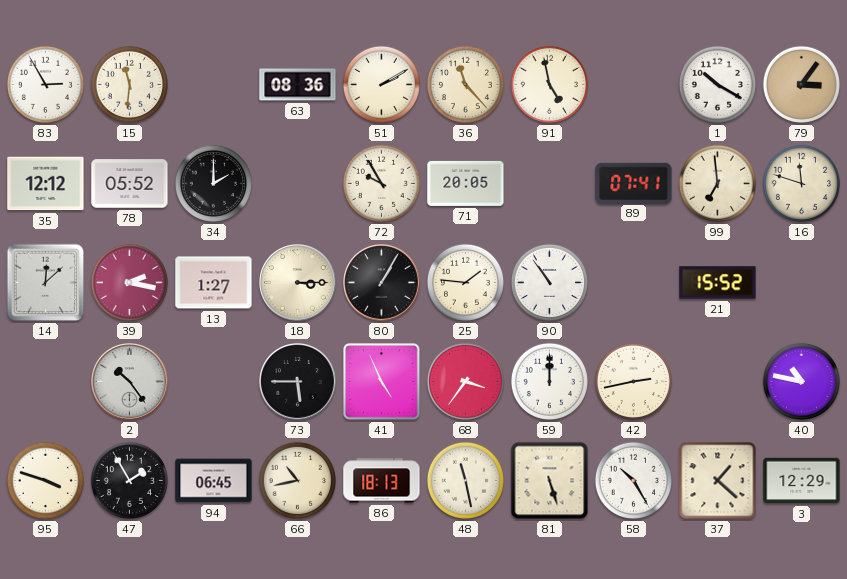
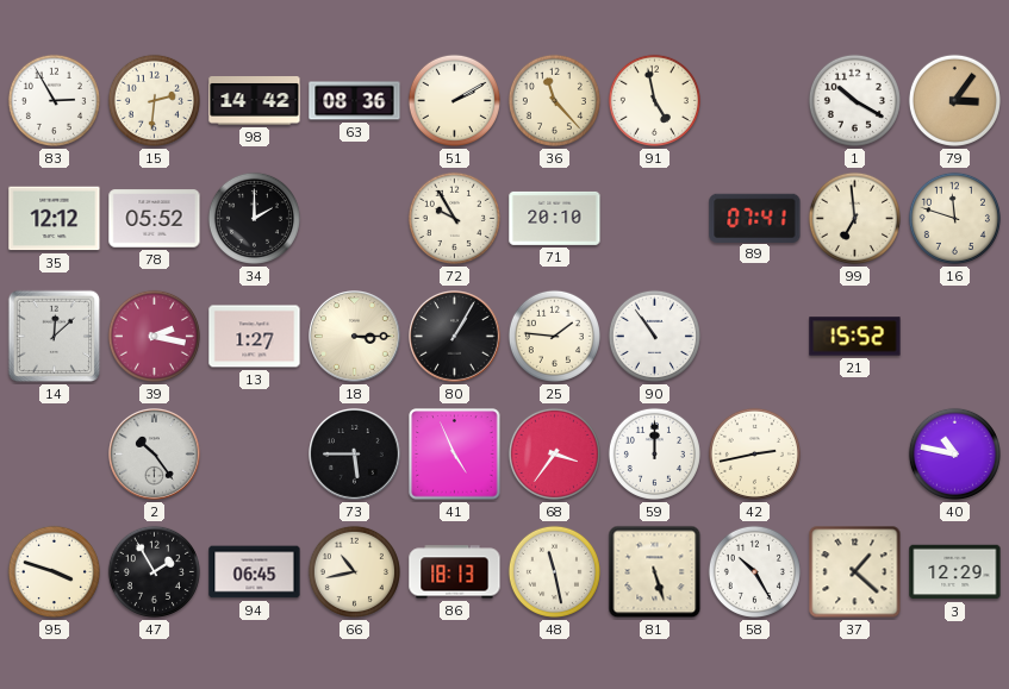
15: 11:31 -> 2:31 (154, 100)
98: none -> 14:42 (255, 101)
71: 20:05 -> 20:10 (555, 218)
